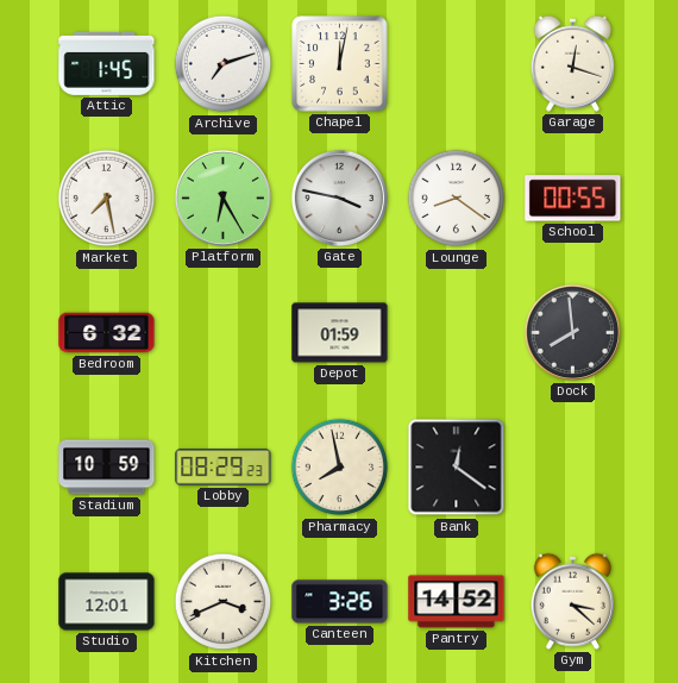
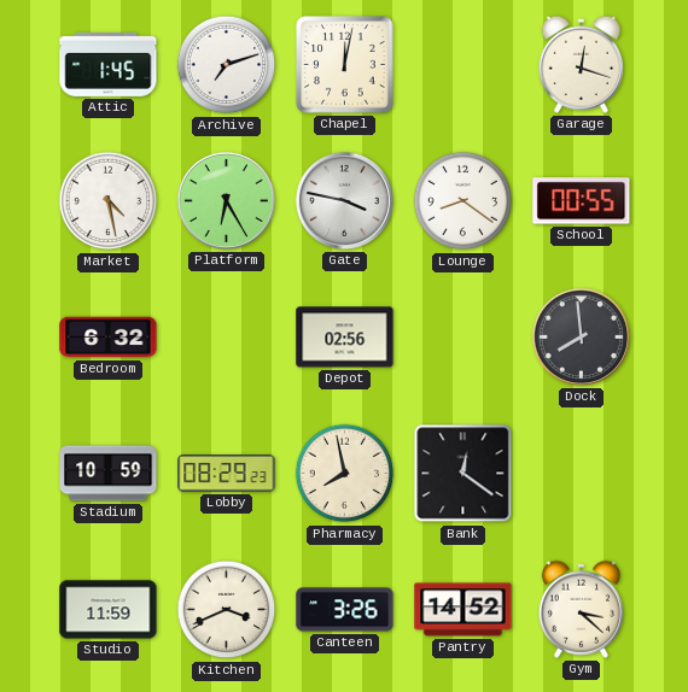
Market: 7:28 -> 4:28 (109, 201)
Depot: 01:59 -> 02:56 (345, 338)
Studio: 12:01 -> 11:59 (109, 610)
